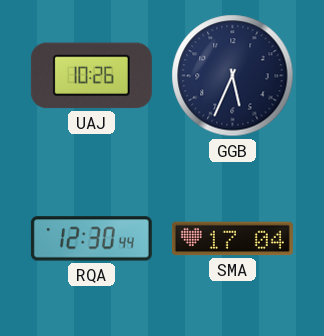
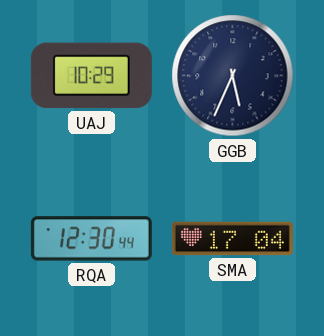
UAJ: 10:26 -> 10:29 (91, 76)
